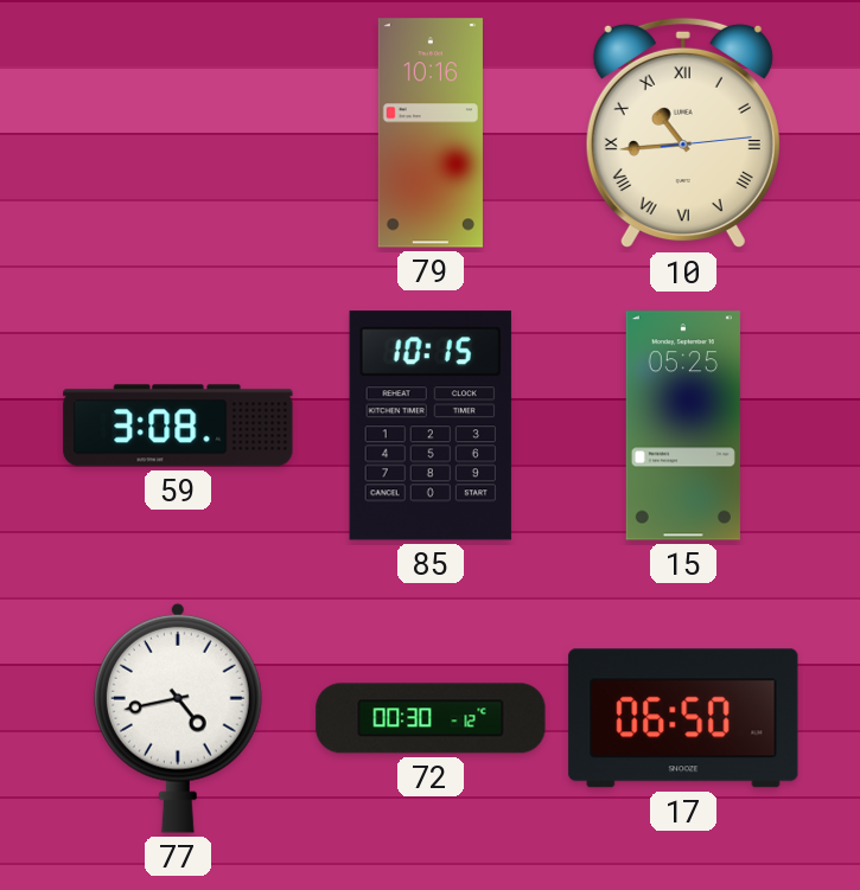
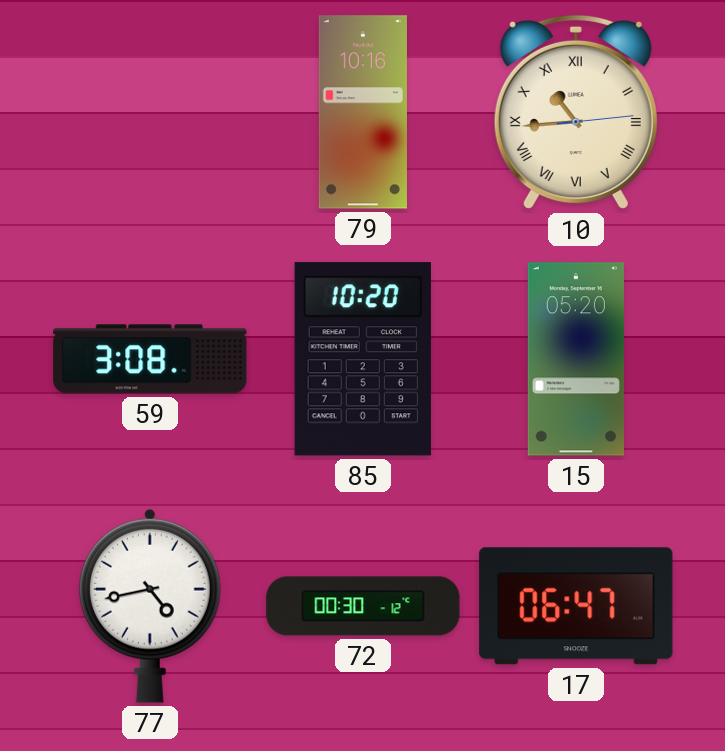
85: 10:15 -> 10:20 (363, 359)
15: 05:25 -> 05:20 (576, 359)
17: 06:50 -> 06:47 (576, 606)
